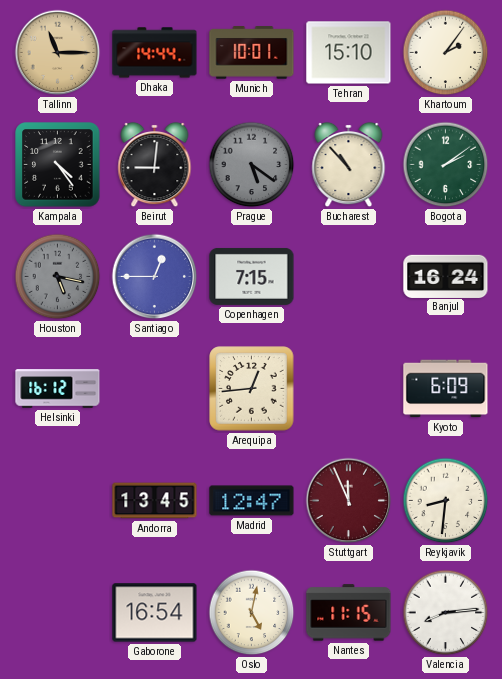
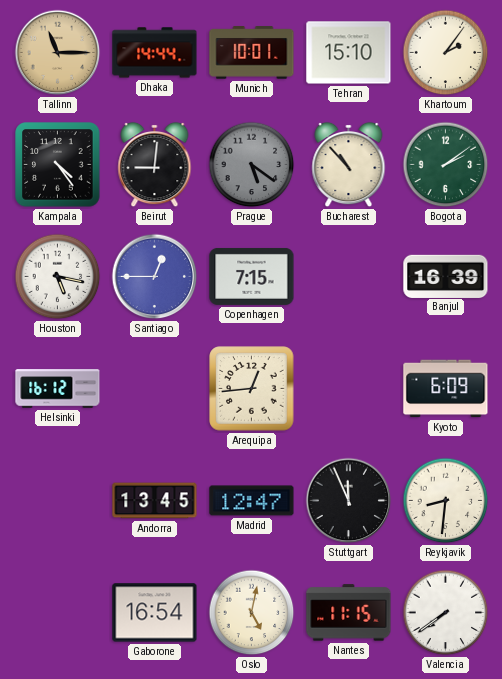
Houston dial: grey -> white (58, 277)
Banjul: 16:24 -> 16:39 (446, 276)
Stuttgart dial: burgundy -> black (349, 501)
Valencia: 8:14 -> 7:39 (446, 613)
